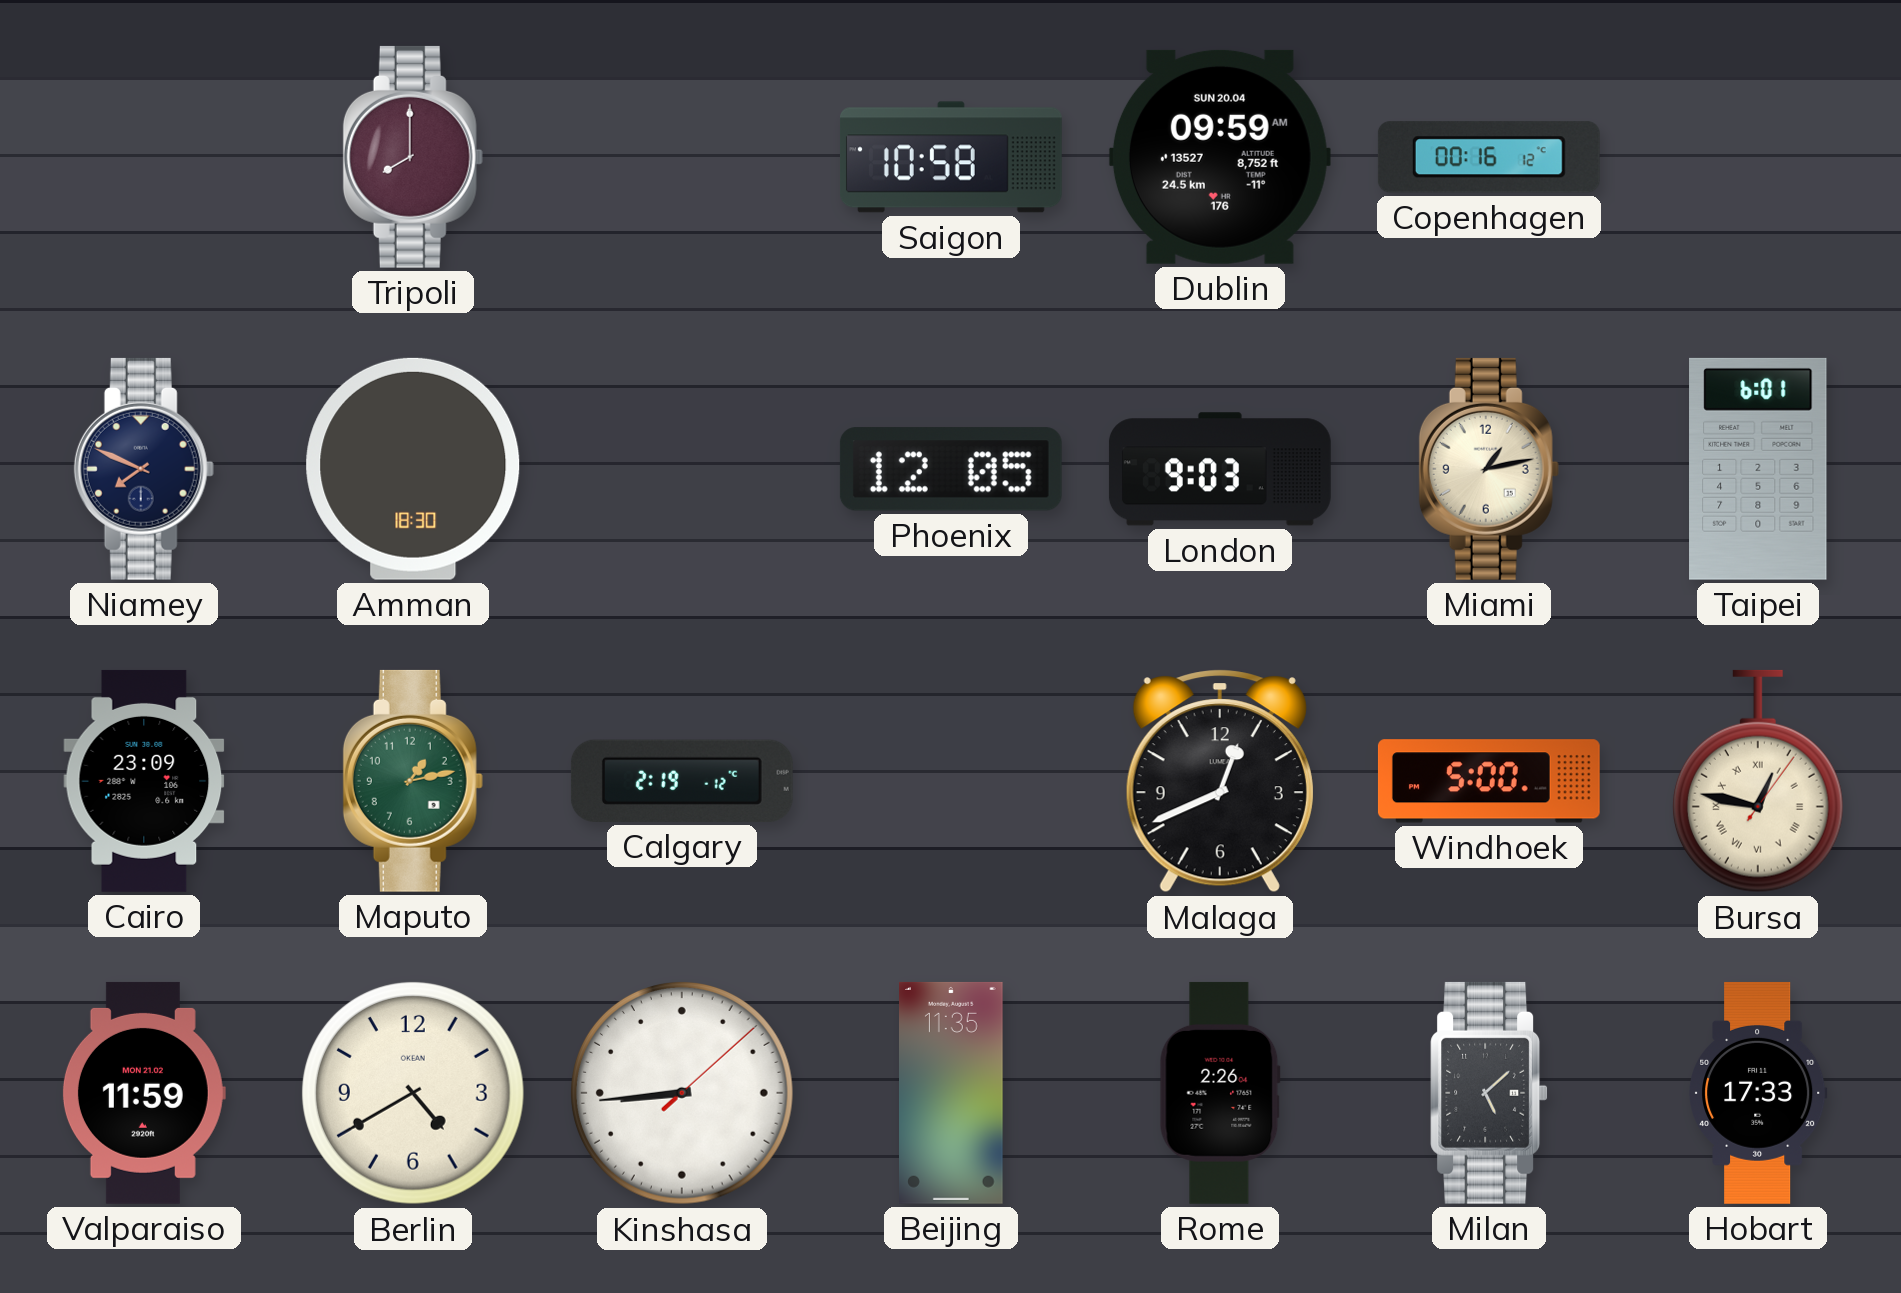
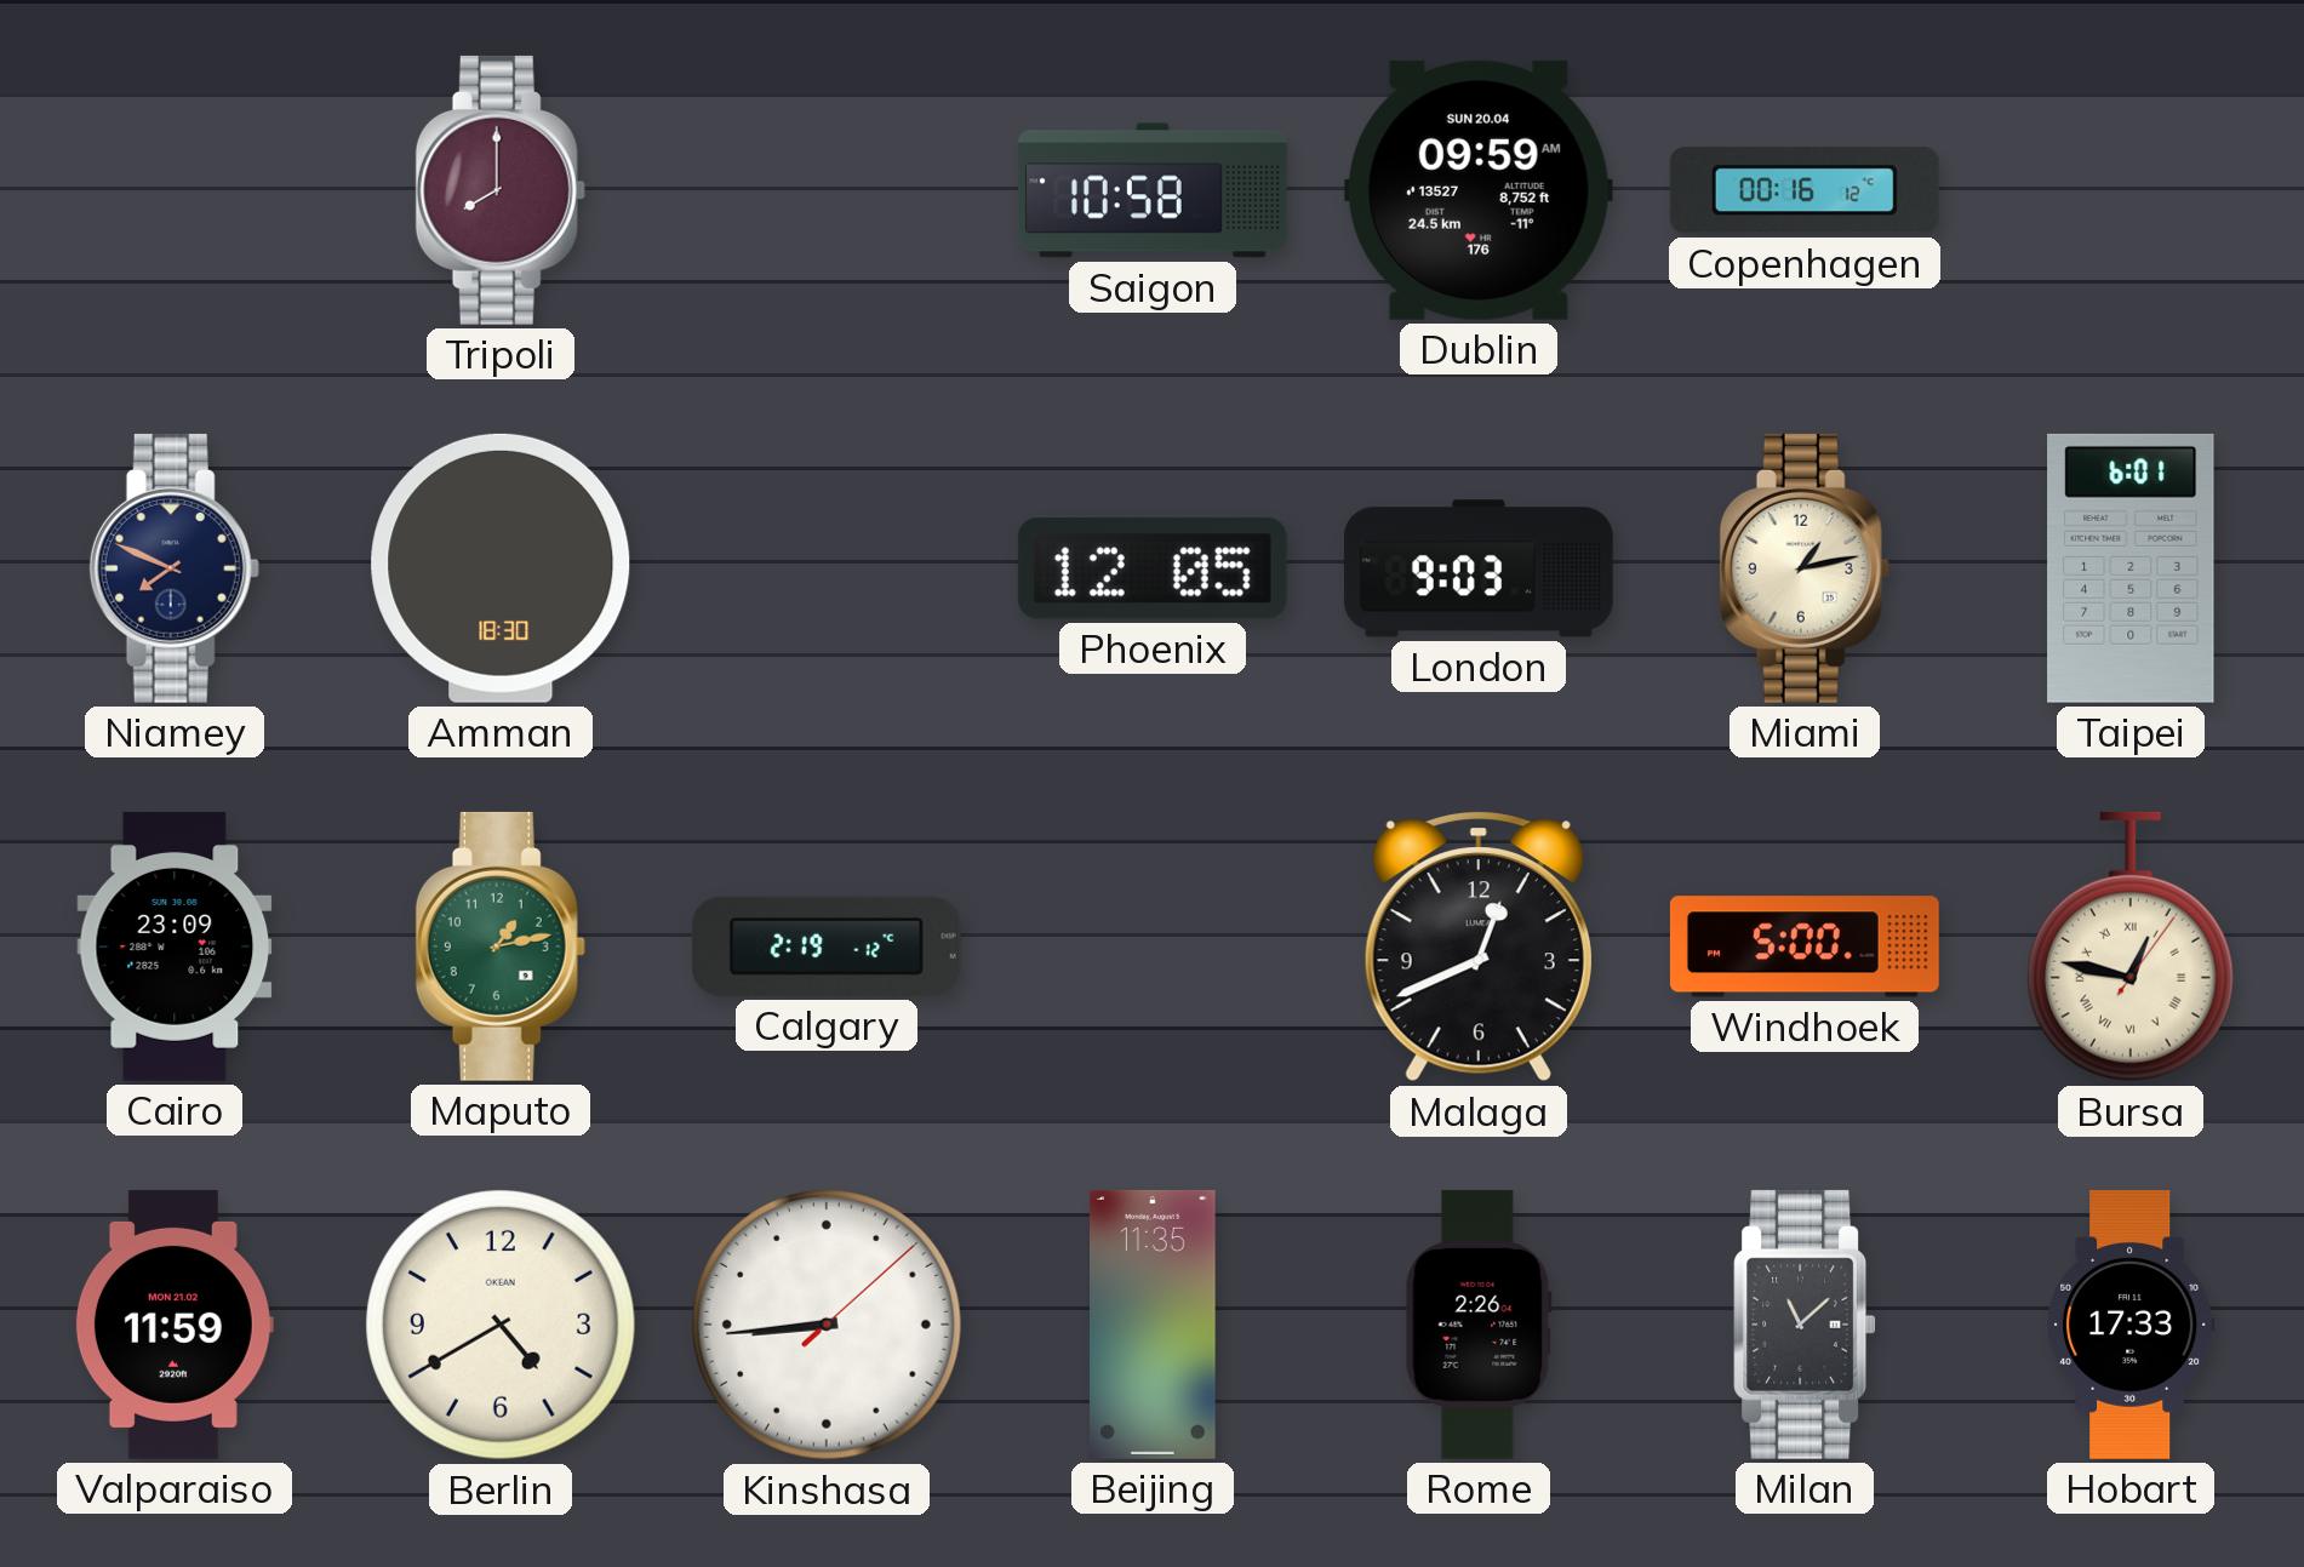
Milan: 5:08 -> 11:08 (1806, 1325)
